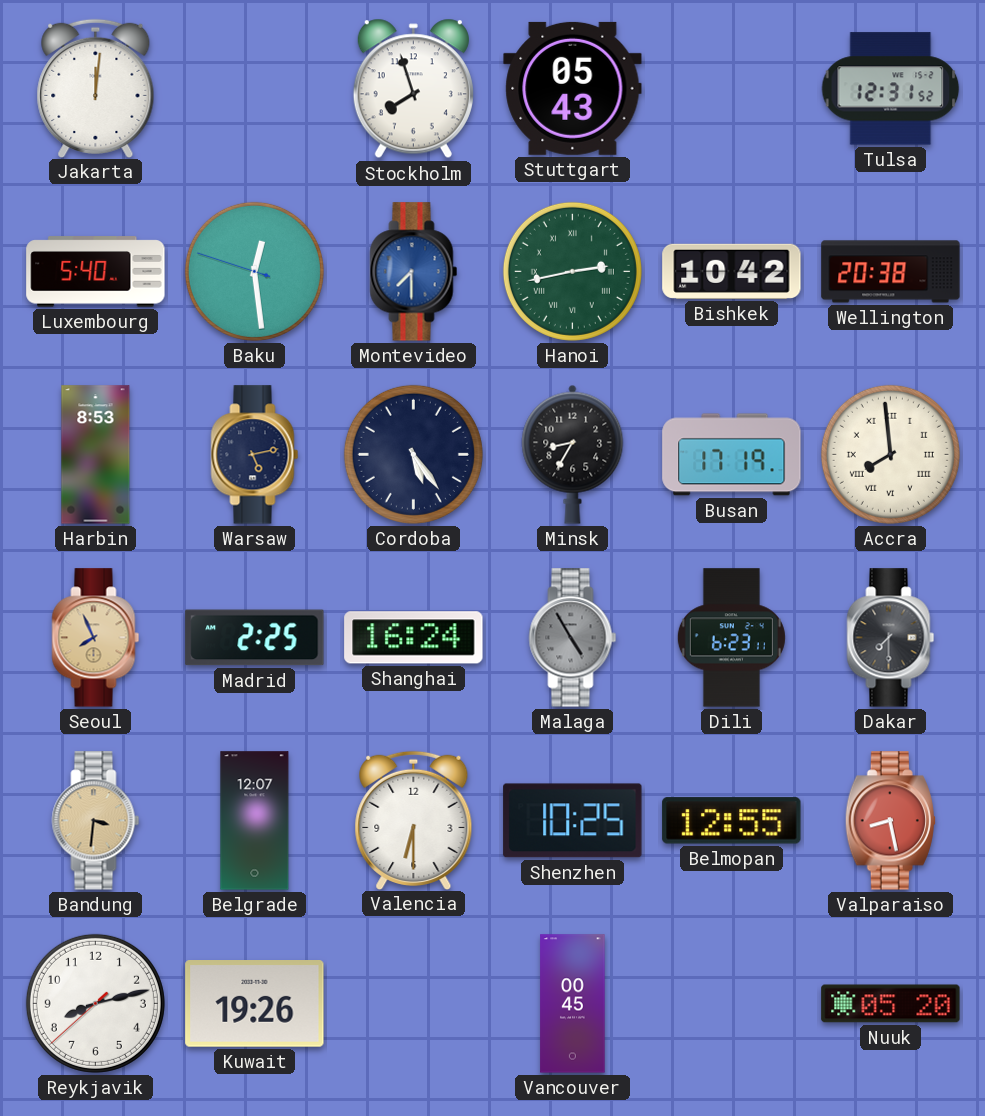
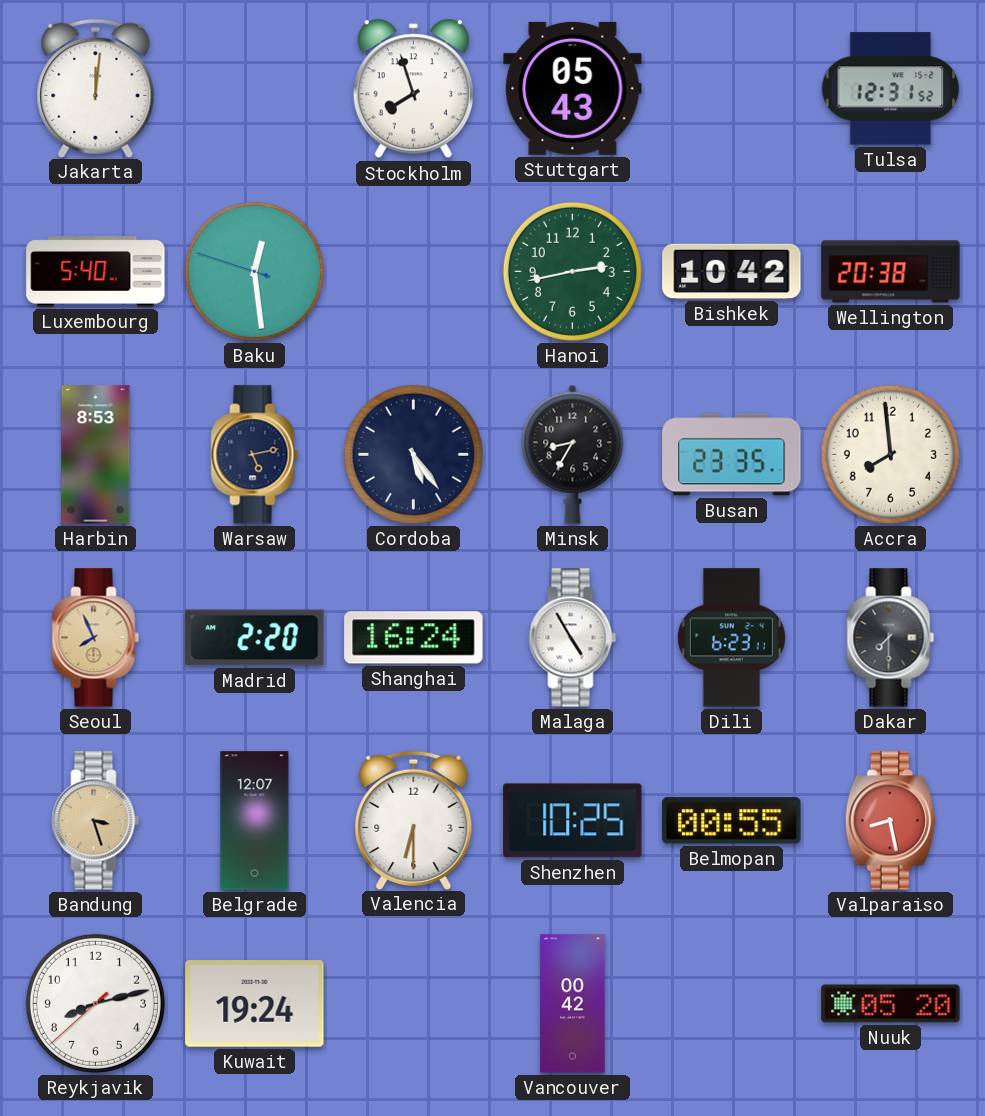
Montevideo: 7:30 -> none (414, 272)
Hanoi numerals: Roman -> Arabic (572, 271)
Busan: 17:19 -> 23:35 (732, 455)
Accra numerals: Roman -> Arabic (890, 454)
Madrid: 2:25 -> 2:20 (255, 638)
Malaga dial: grey -> white (573, 638)
Bandung: 3:31 -> 3:27 (96, 821)
Belmopan: 12:55 -> 00:55 (732, 821)
Kuwait: 19:26 -> 19:24 (255, 1004)
Vancouver: 00:45 -> 00:42 (573, 1004)
